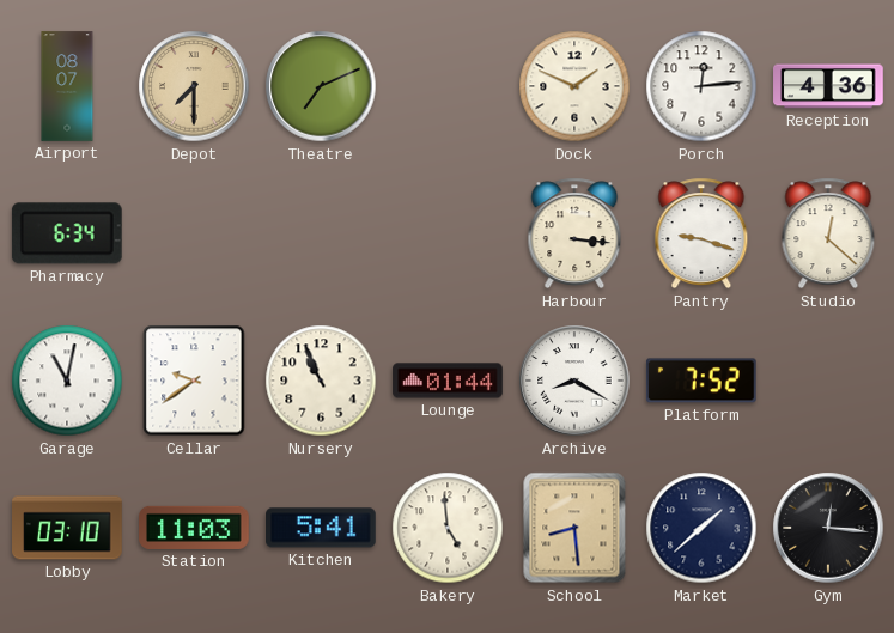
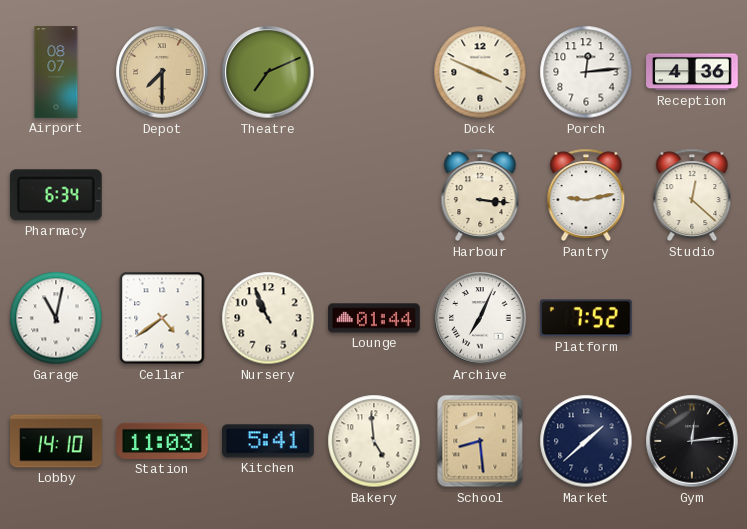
Dock: 1:49 -> 3:49 (480, 72)
Pantry: 9:18 -> 9:13 (586, 195)
Cellar: 9:39 -> 4:39 (162, 318)
Archive: 8:20 -> 7:04 (480, 318)
Lobby: 03:10 -> 14:10 (57, 441)
Gym: 12:16 -> 12:14 (692, 441)
